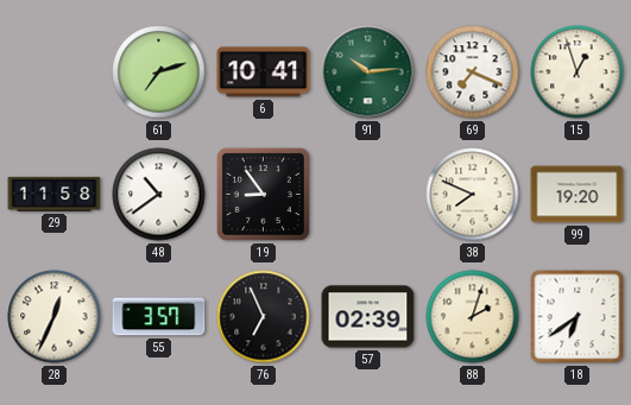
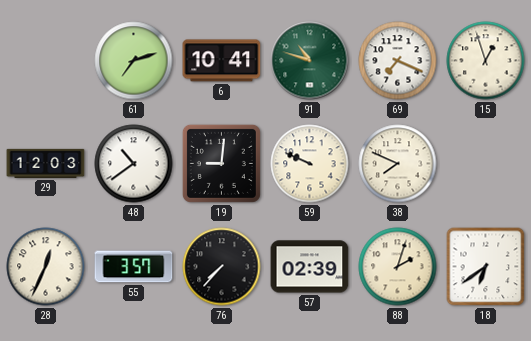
91: 10:14 -> 10:48 (310, 61)
29: 11:58 -> 12:03 (46, 163)
19: 8:54 -> 9:01 (221, 163)
59: none -> 9:49 (310, 164)
99: 19:20 -> none (578, 195)
76: 6:56 -> 7:37 (222, 267)
